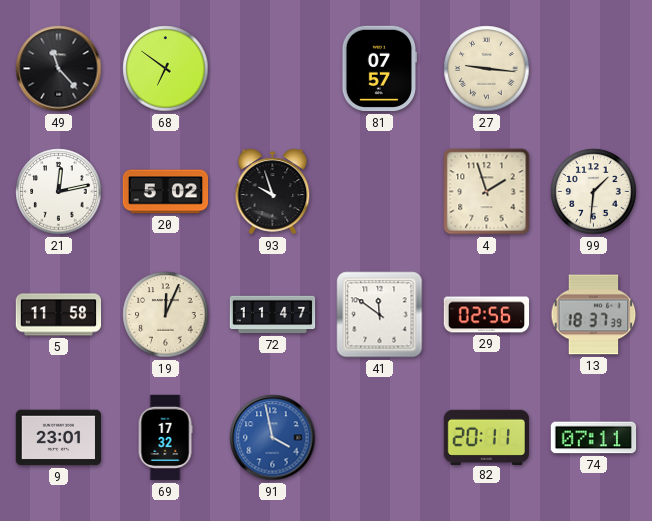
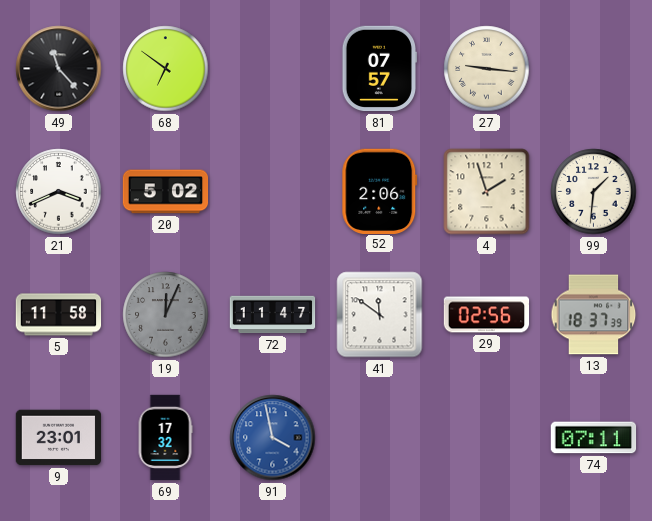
21: 12:13 -> 3:41 (59, 192)
93: 9:57 -> none (273, 192)
52: none -> 2:06 (380, 191)
19 dial: cream -> grey (166, 315)
82: 20:11 -> none (486, 437)
